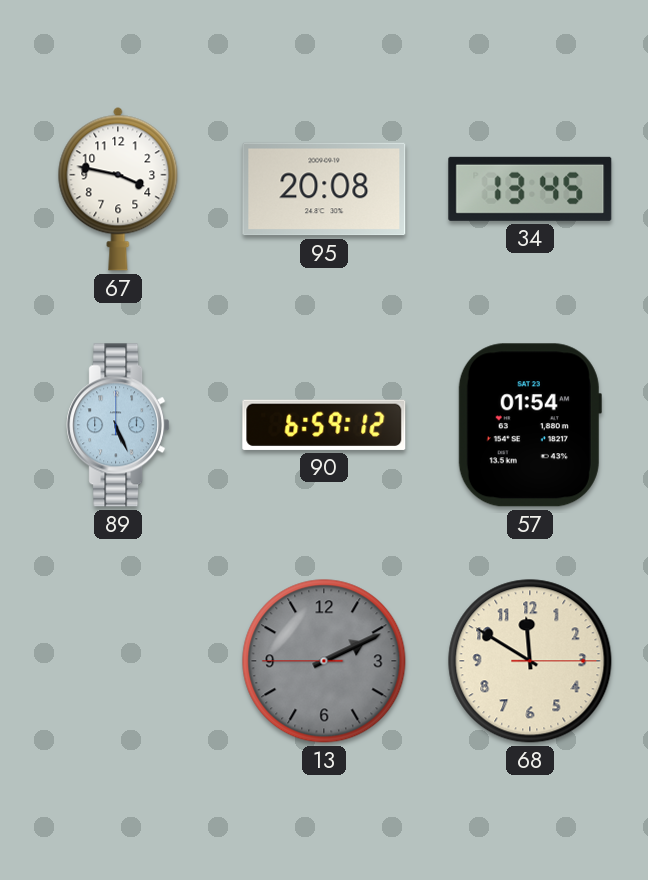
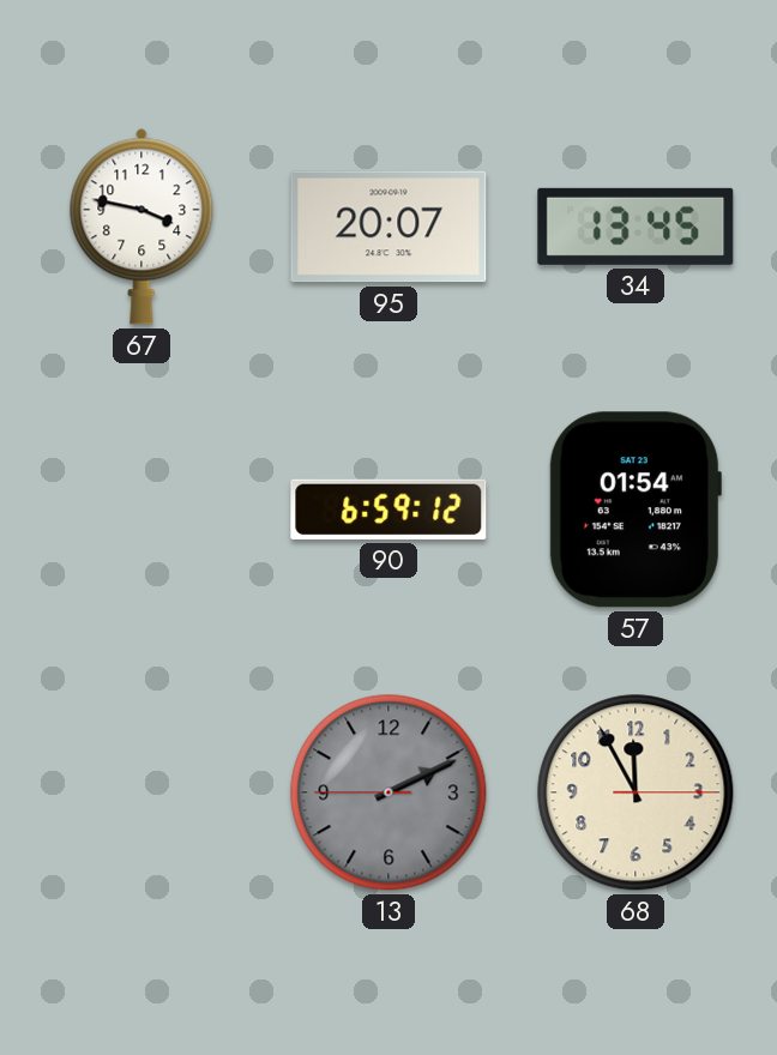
95: 20:08 -> 20:07 (389, 227)
89: 5:26 -> none (118, 425)
68: 11:50 -> 11:55 (636, 792)
